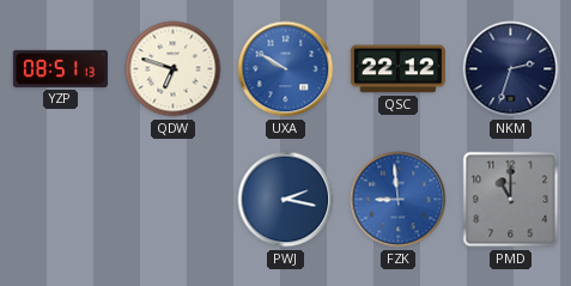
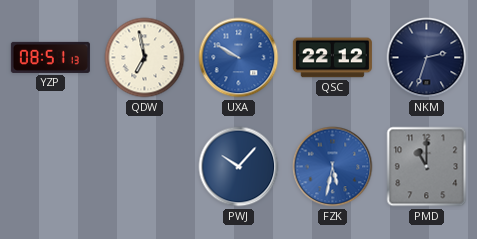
QDW: 6:48 -> 6:58 (145, 58)
PWJ: 2:17 -> 10:07 (239, 167)
FZK: 8:59 -> 5:32 (333, 167)
